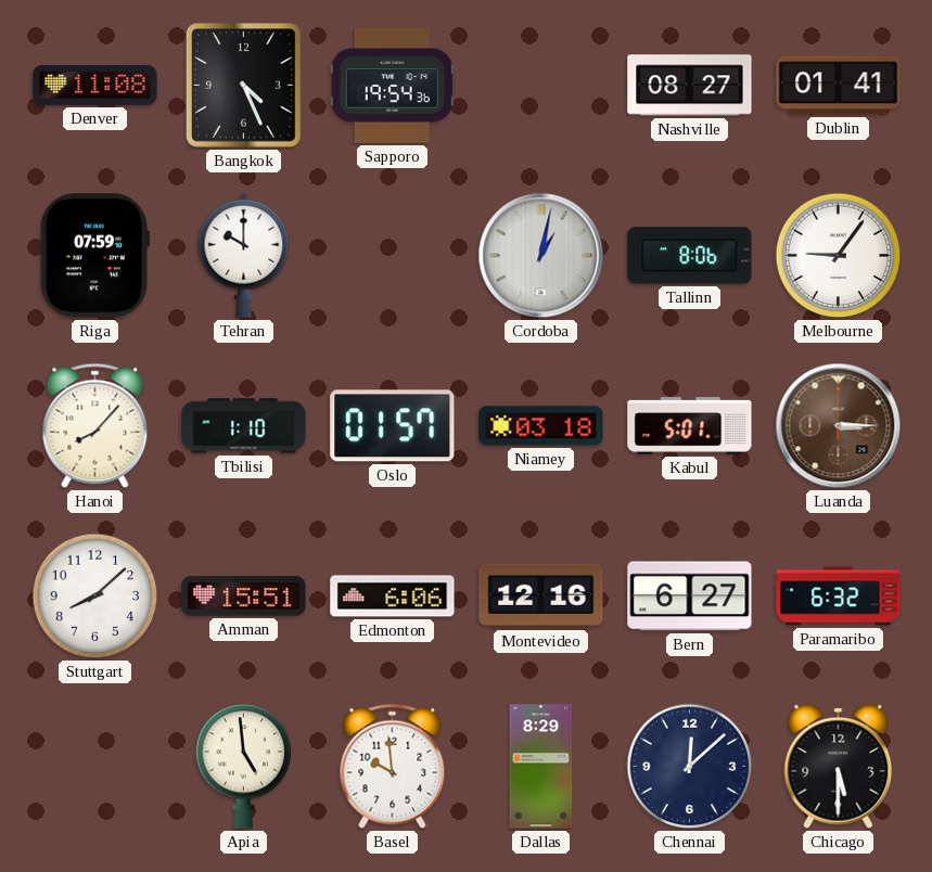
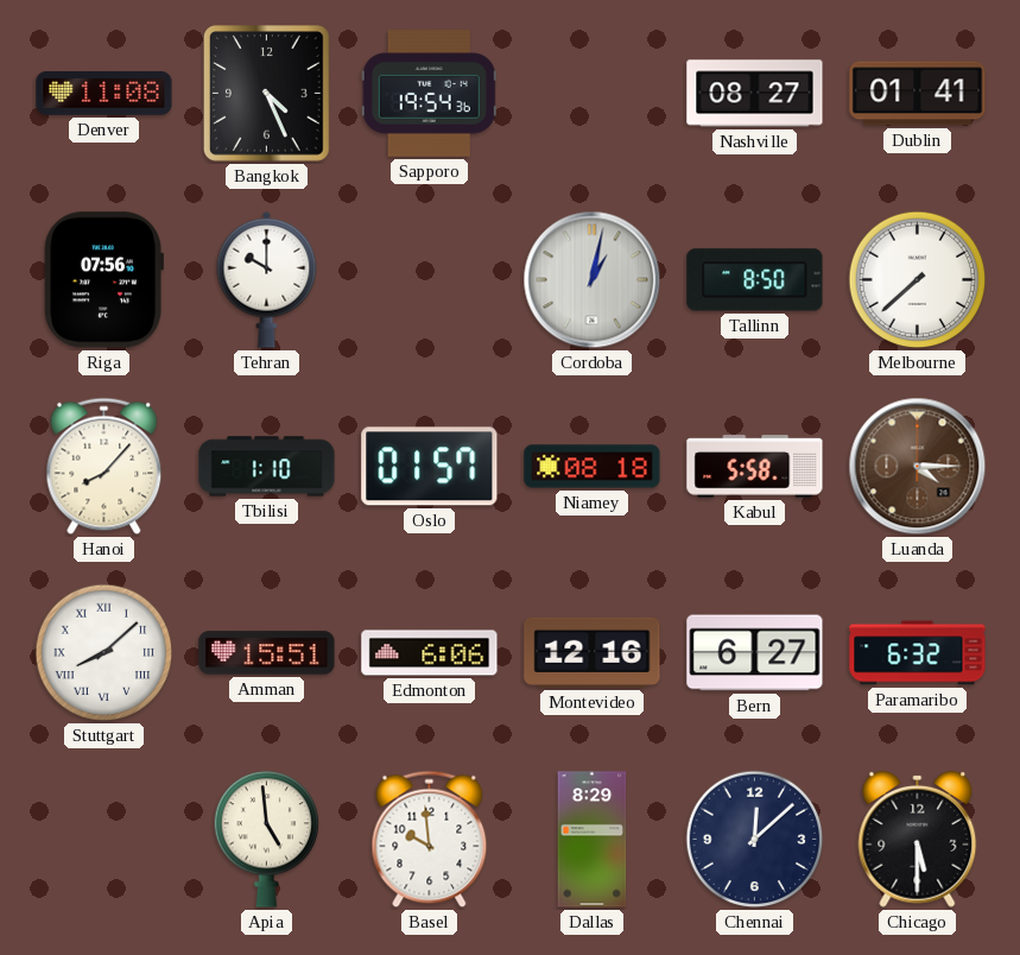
Riga: 07:59 -> 07:56 (103, 280)
Tallinn: 8:06 -> 8:50 (755, 280)
Melbourne: 9:06 -> 7:38 (918, 280)
Niamey: 03:18 -> 08:18 (593, 467)
Kabul: 5:01 -> 5:58 (755, 467)
Luanda: 3:15 -> 4:15 (918, 467)
Stuttgart numerals: Arabic -> Roman (104, 653)
